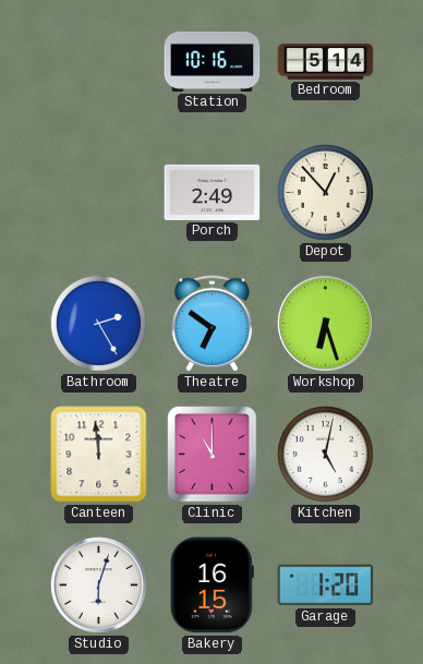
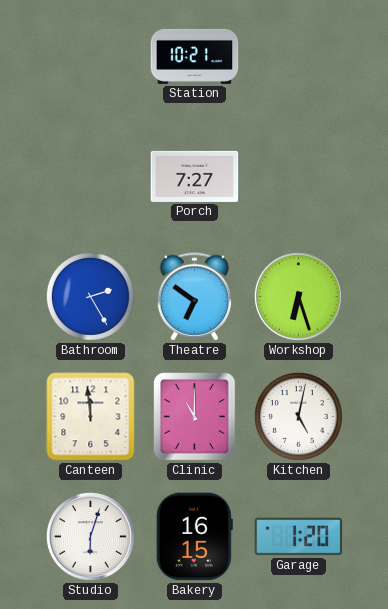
Station: 10:16 -> 10:21 (195, 56)
Bedroom: 5:14 -> none (326, 62)
Porch: 2:49 -> 7:27 (195, 176)
Depot: 12:53 -> none (325, 192)
